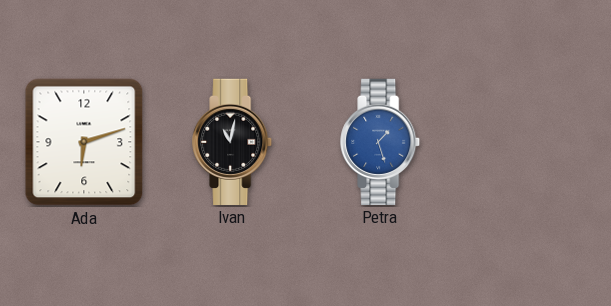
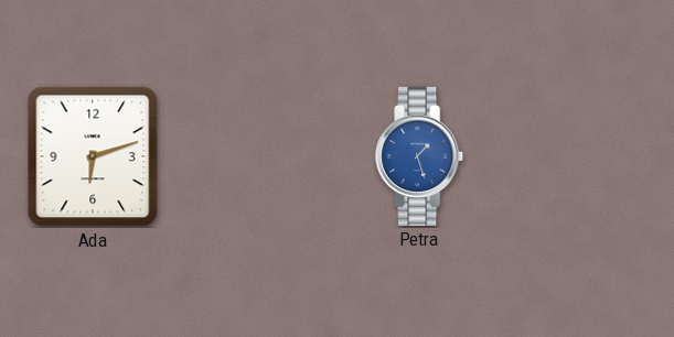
Ivan: 11:02 -> none (233, 141)
